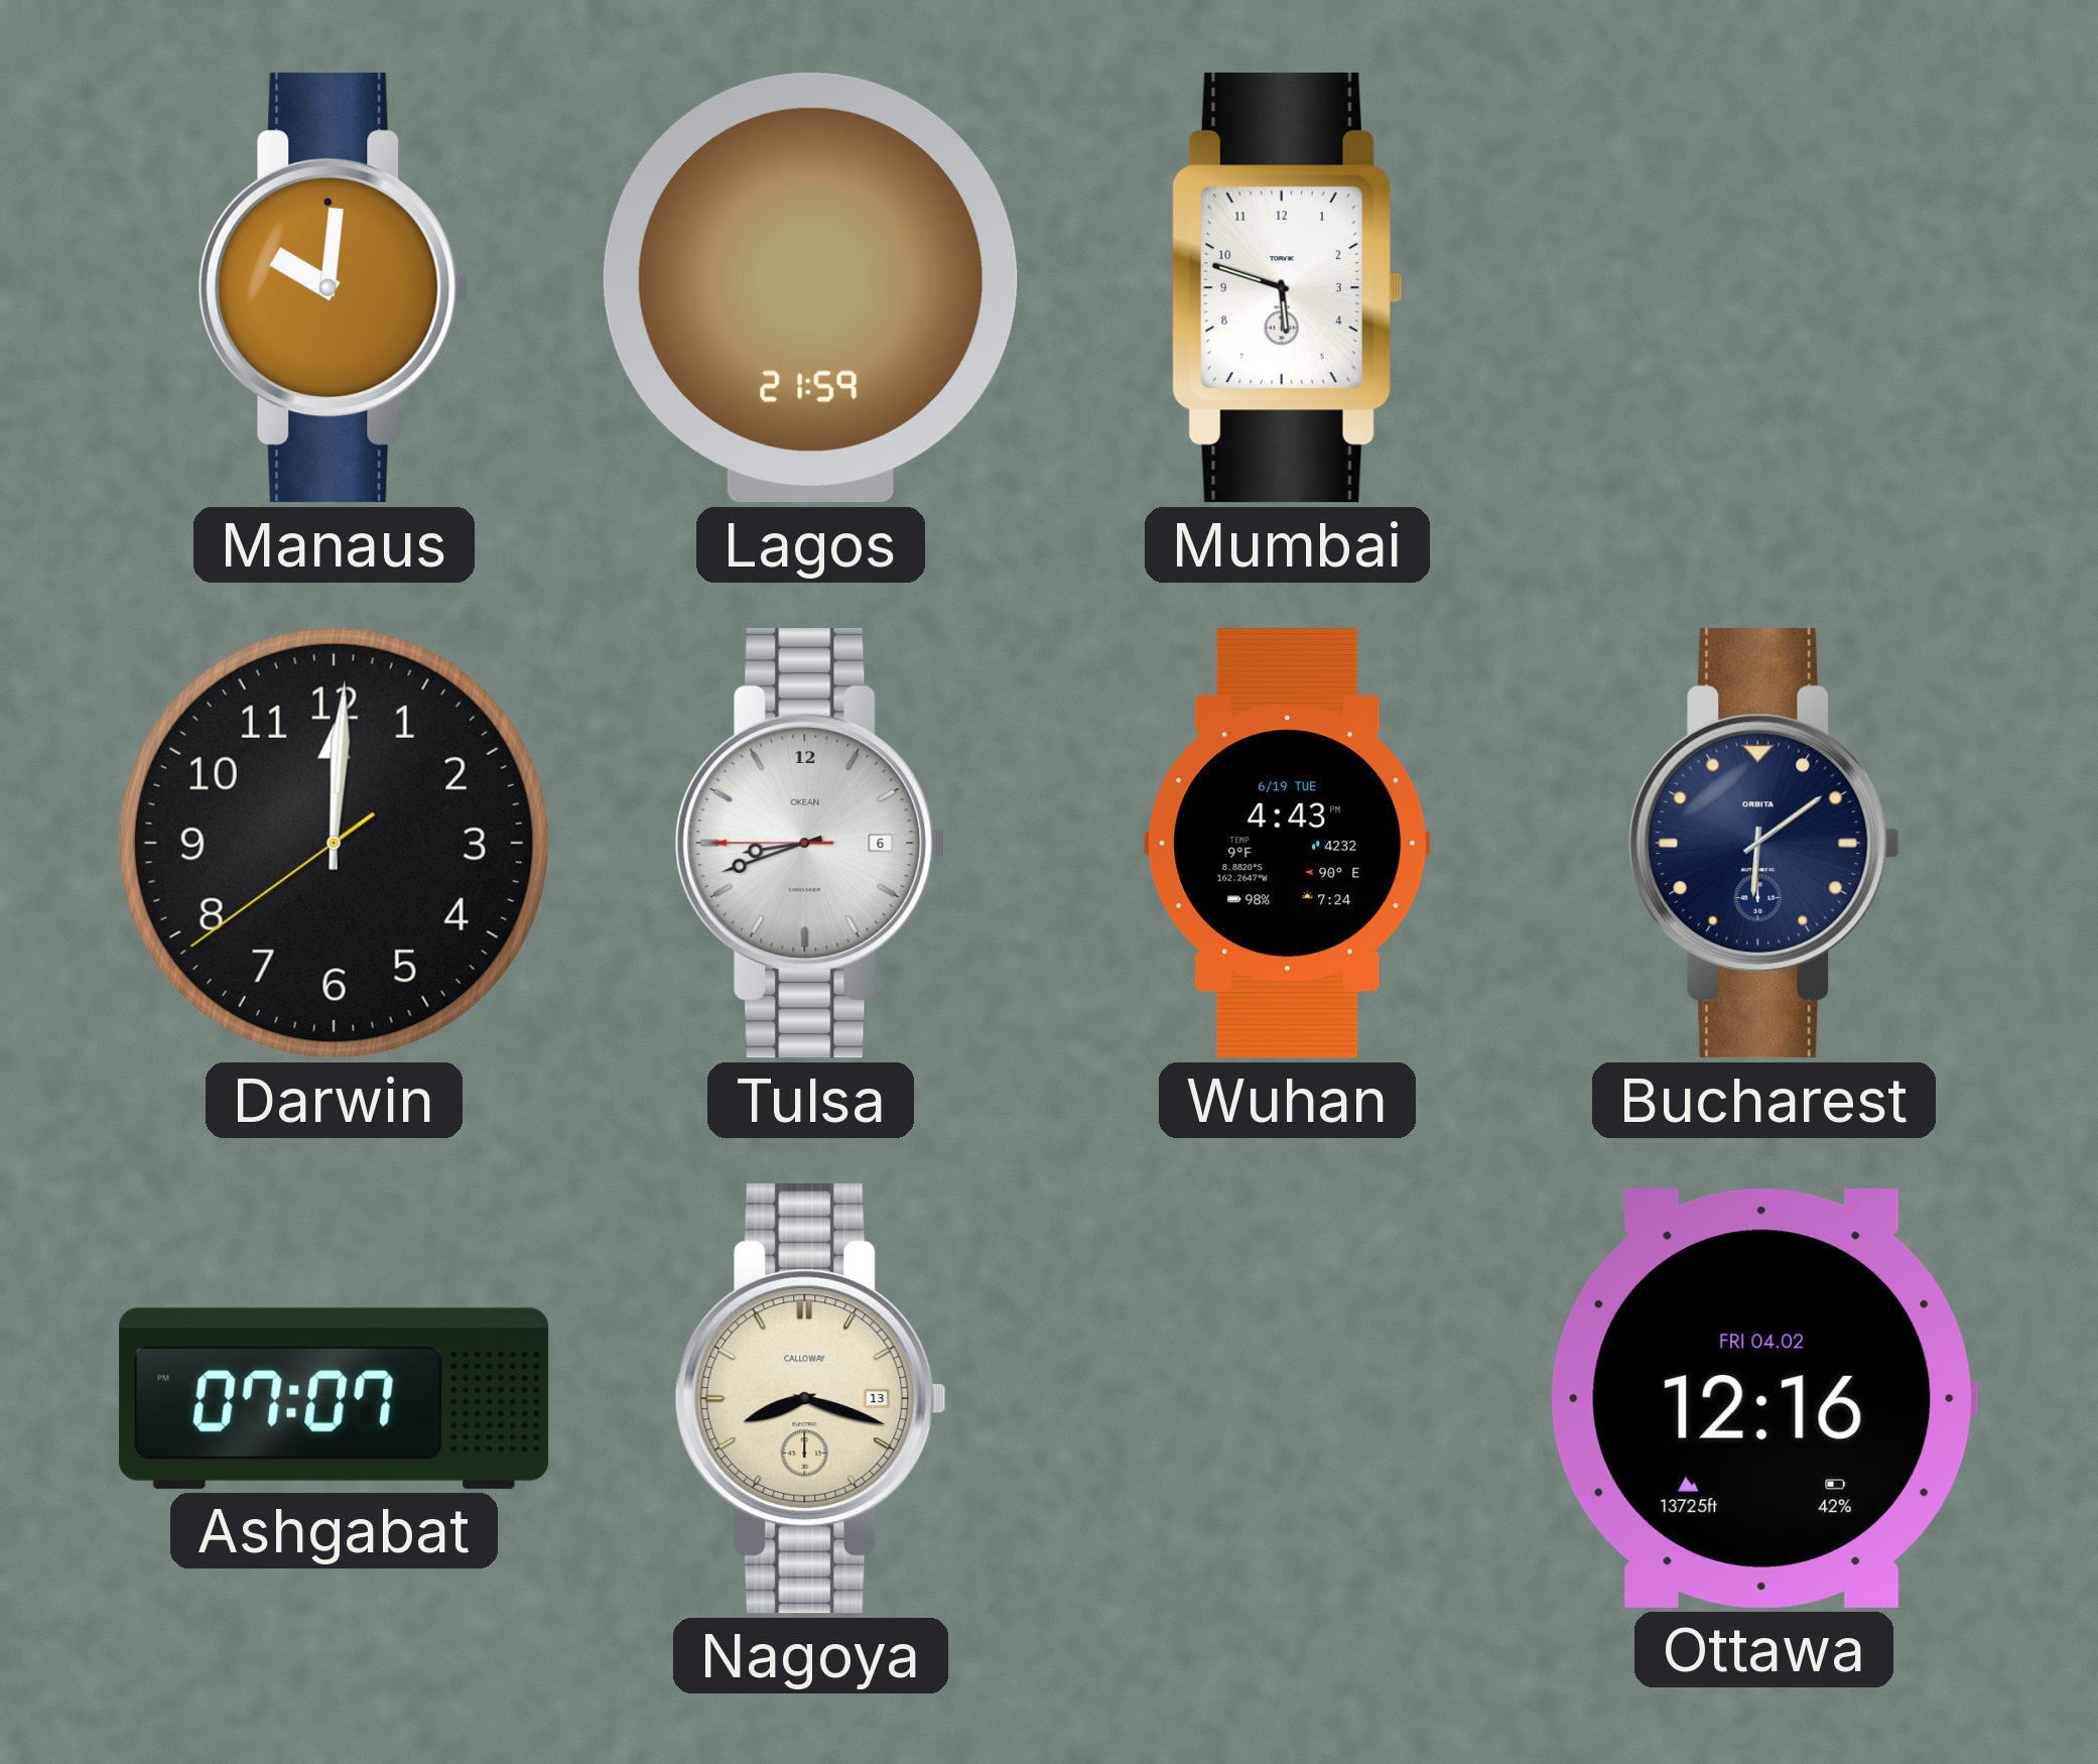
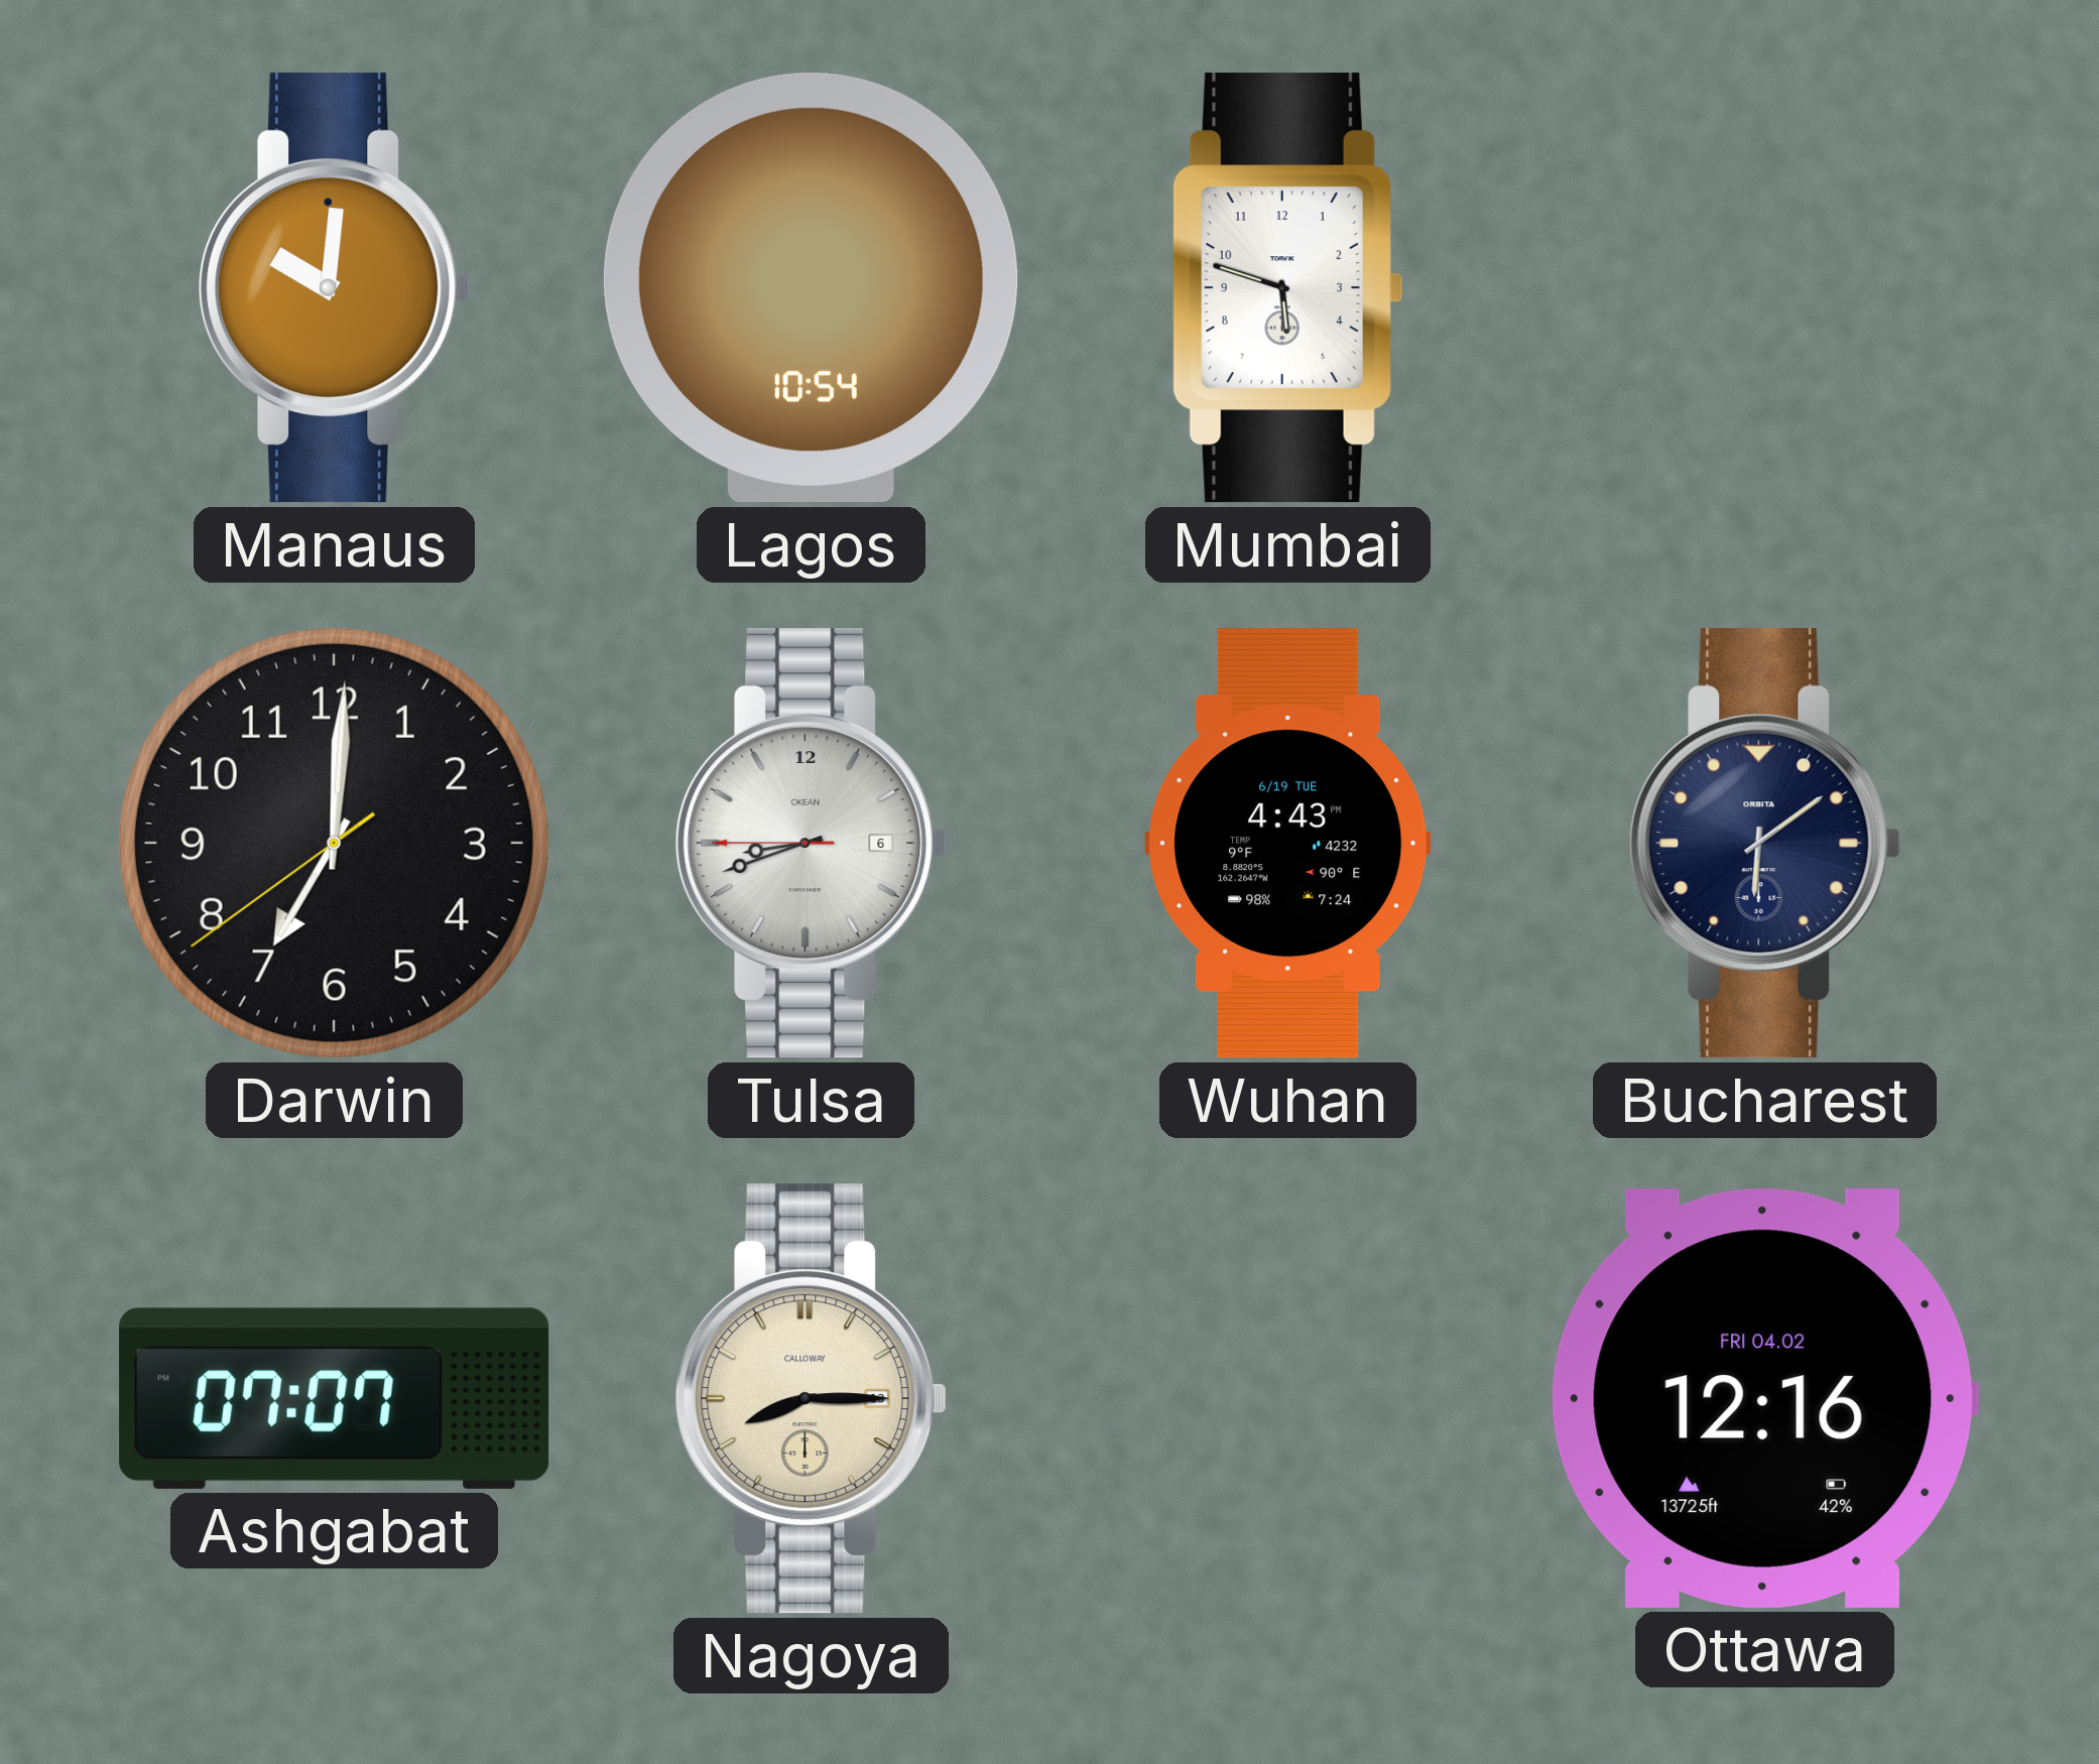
Lagos: 21:59 -> 10:54 (811, 287)
Darwin: 12:00 -> 7:00 (334, 843)
Nagoya: 8:18 -> 8:15 (811, 1399)
